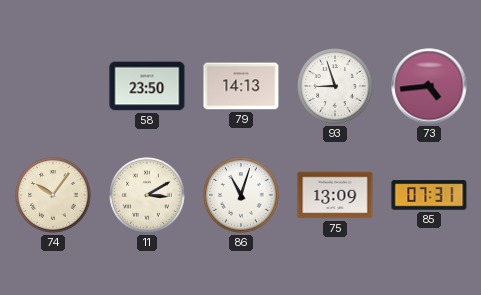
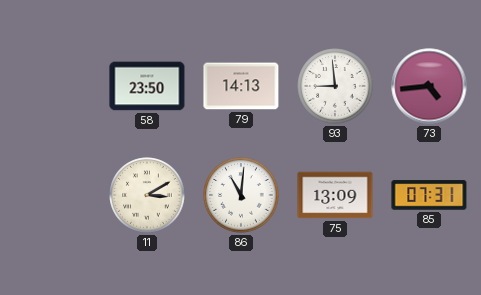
93: 8:57 -> 8:59 (335, 86)
74: 10:06 -> none (53, 195)
86: 11:03 -> 11:01 (241, 195)
